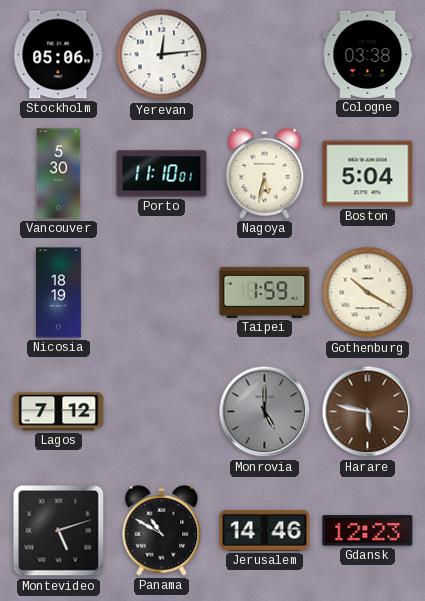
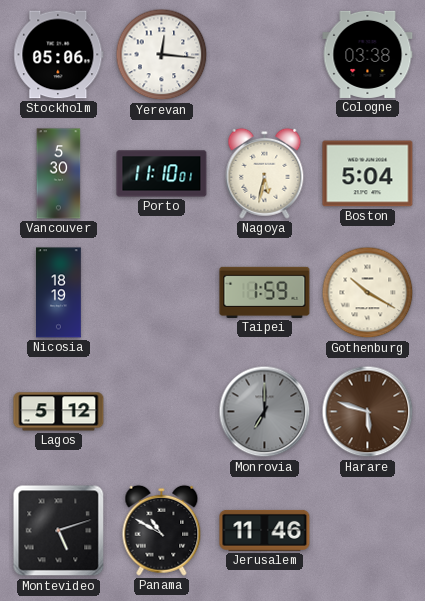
Yerevan: 12:14 -> 12:16 (162, 55)
Lagos: 7:12 -> 5:12 (59, 412)
Monrovia: 5:00 -> 7:00 (265, 412)
Harare: 5:47 -> 5:48 (368, 412)
Jerusalem: 14:46 -> 11:46 (265, 530)
Gdansk: 12:23 -> none (368, 531)
